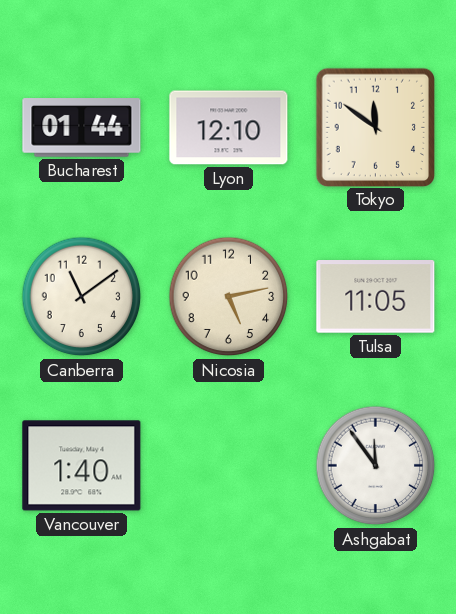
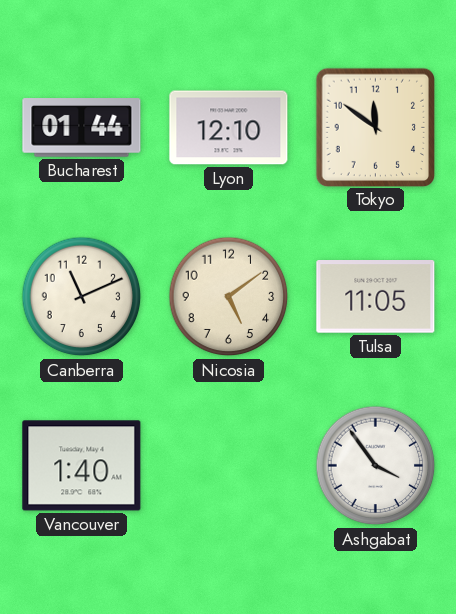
Canberra: 11:09 -> 11:11 (82, 297)
Nicosia: 5:13 -> 5:09 (229, 297)
Ashgabat: 11:54 -> 3:54 (376, 466)
